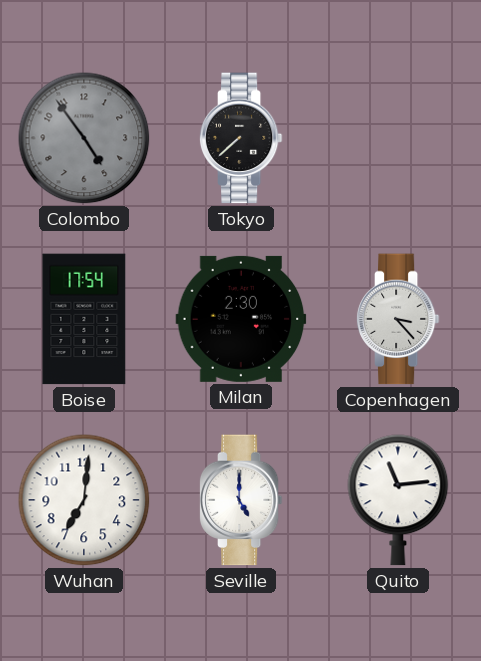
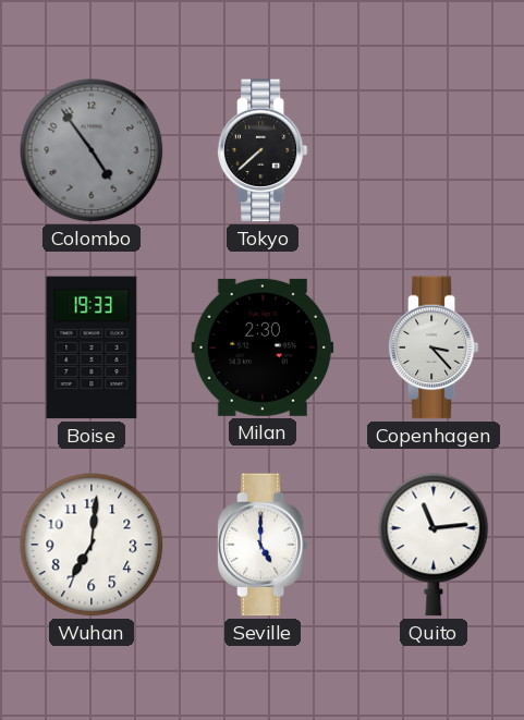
Boise: 17:54 -> 19:33 (92, 347)
